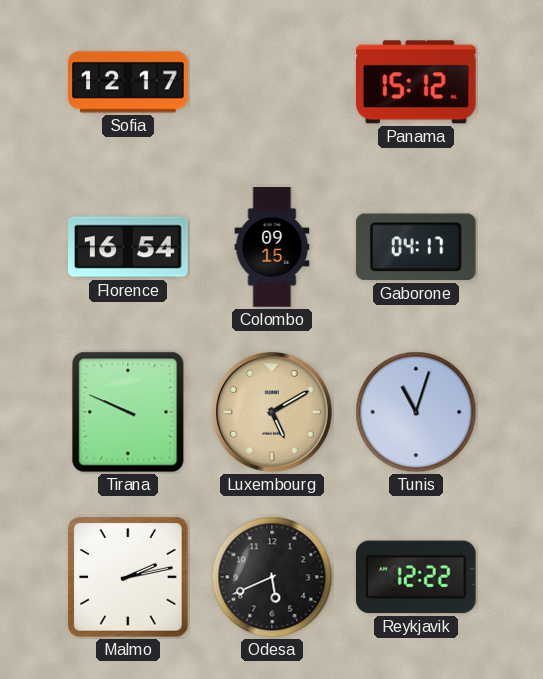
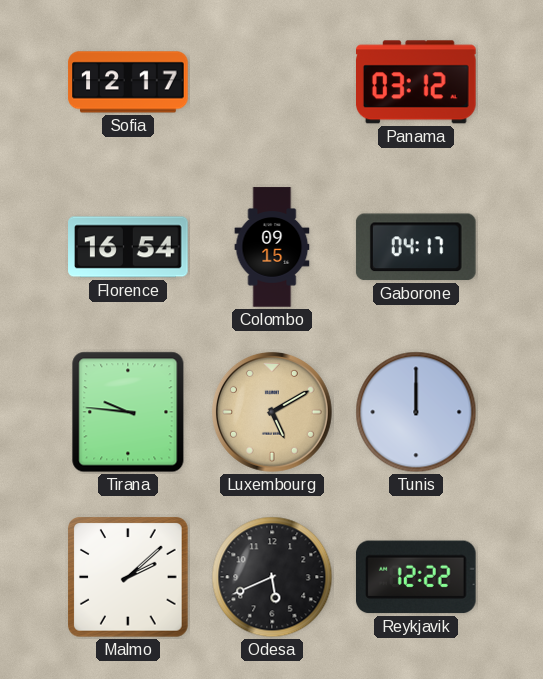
Panama: 15:12 -> 03:12 (417, 82)
Tirana: 9:49 -> 9:46 (128, 412)
Tunis: 11:03 -> 12:00 (416, 412)
Malmo: 2:13 -> 2:08 (128, 577)
